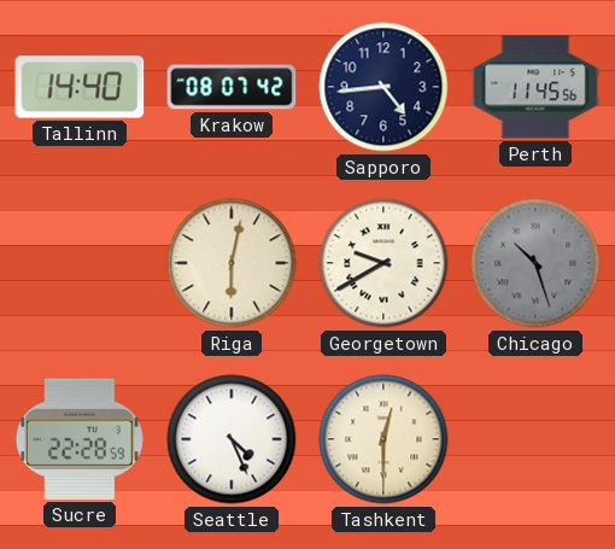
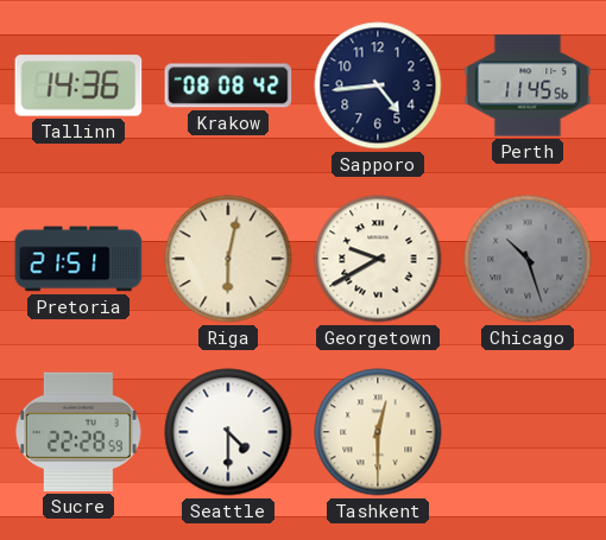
Tallinn: 14:40 -> 14:36 (78, 85)
Krakow: 08:07 -> 08:08 (228, 85)
Pretoria: none -> 21:51 (78, 259)
Seattle: 4:26 -> 4:30 (228, 432)
